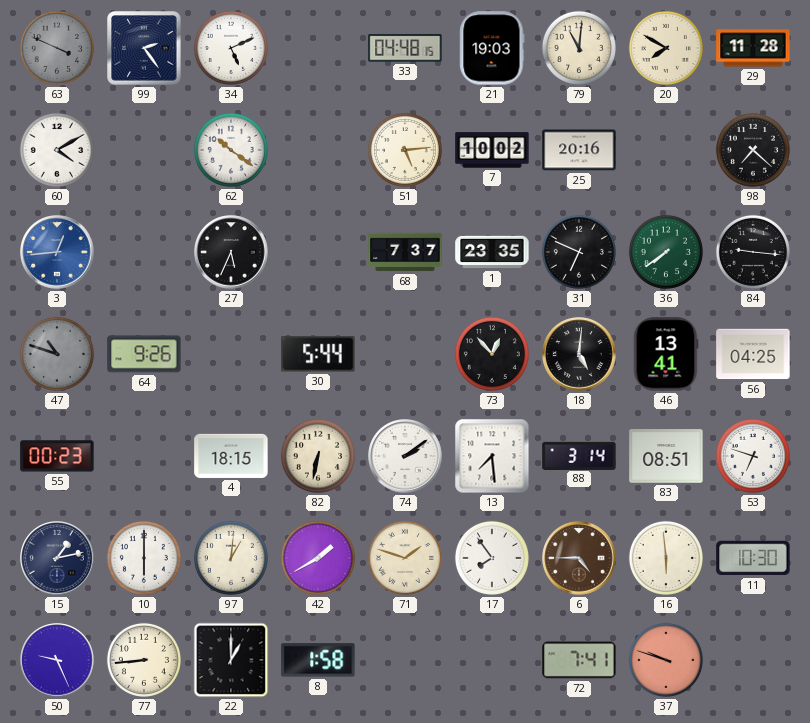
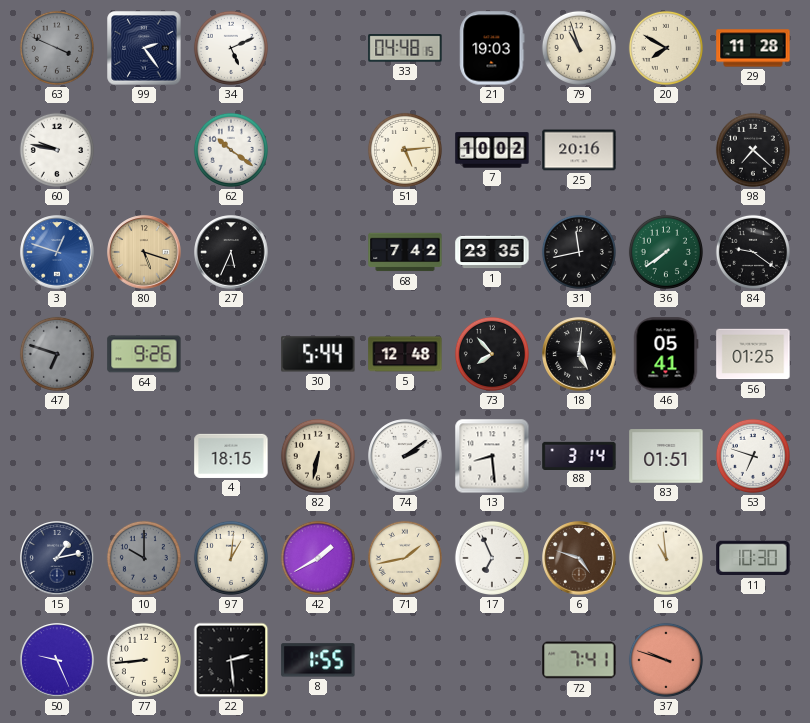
79: 11:01 -> 10:57 (579, 48)
60: 4:10 -> 9:47 (57, 150)
3: 12:44 -> 12:48 (57, 252)
80: none -> 5:18 (144, 252)
68: 7:37 -> 7:42 (405, 252)
31: 6:49 -> 11:43 (579, 252)
84: 9:16 -> 9:21 (753, 252)
47: 10:48 -> 6:48 (57, 354)
5: none -> 12:48 (405, 354)
73: 12:53 -> 7:53 (492, 354)
46: 13:41 -> 05:41 (666, 354)
56: 04:25 -> 01:25 (753, 354)
55: 00:23 -> none (57, 456)
13: 7:29 -> 8:29 (492, 456)
83: 08:51 -> 01:51 (666, 456)
10: 6:00 -> 10:00 (144, 558)
10 dial: white -> grey (144, 558)
71: 1:48 -> 1:43 (405, 558)
17: 7:54 -> 6:56 (492, 558)
6: 4:45 -> 4:48 (579, 558)
16: 5:59 -> 10:59 (666, 558)
22: 1:00 -> 2:29 (231, 660)
8: 1:58 -> 1:55 (318, 660)
